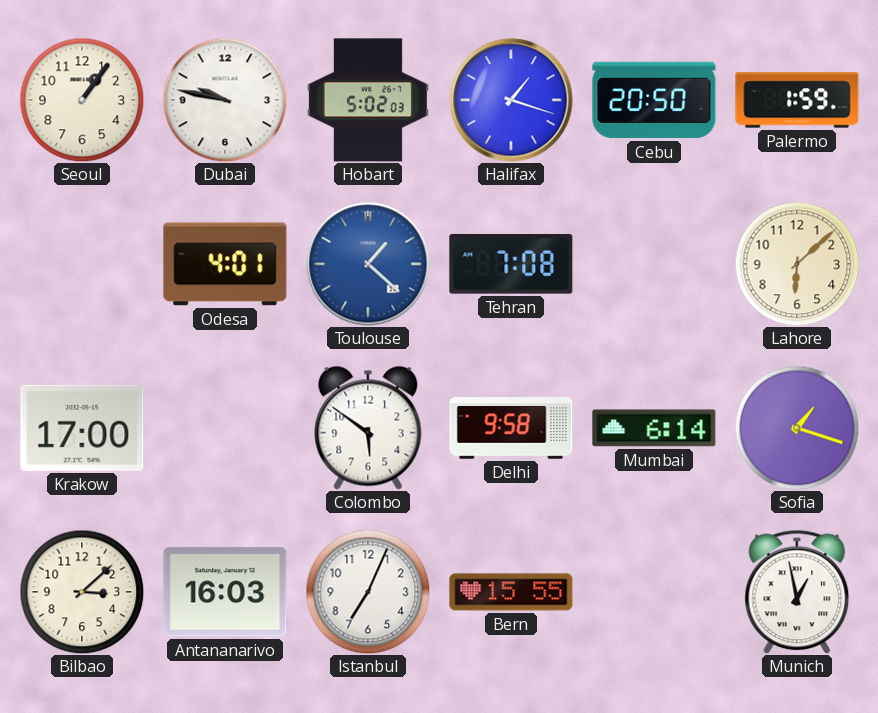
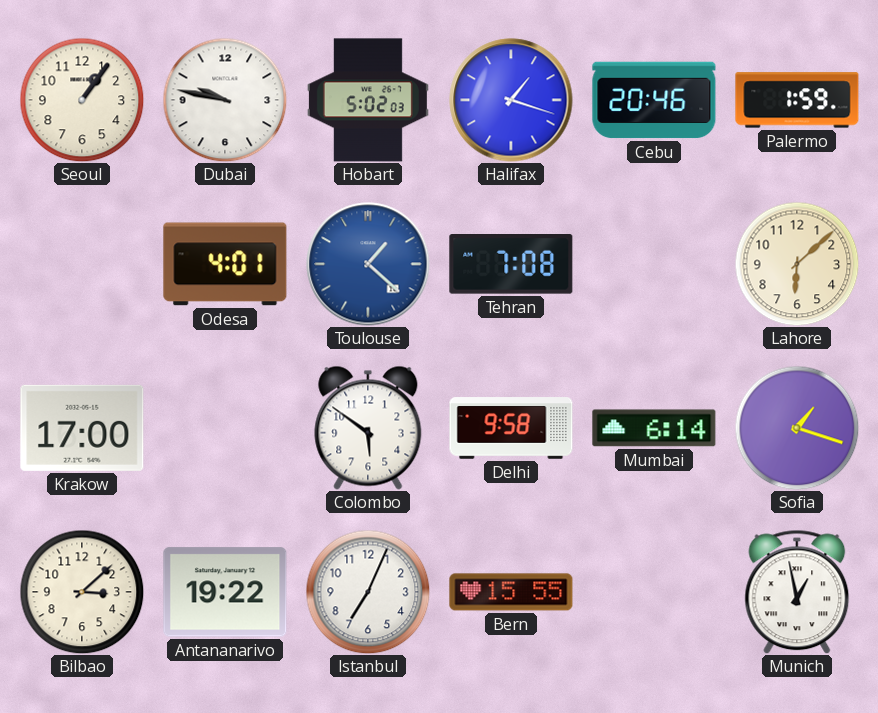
Cebu: 20:50 -> 20:46 (654, 100)
Antananarivo: 16:03 -> 19:22 (225, 592)
